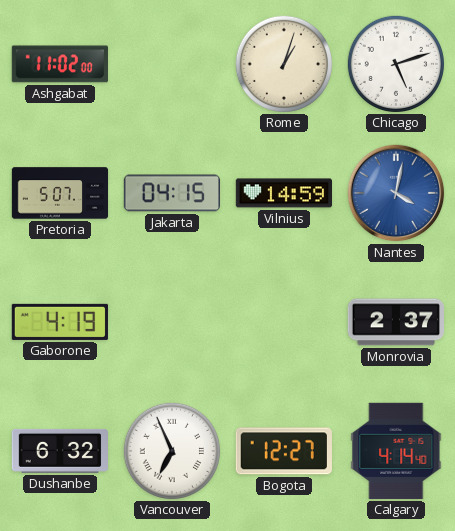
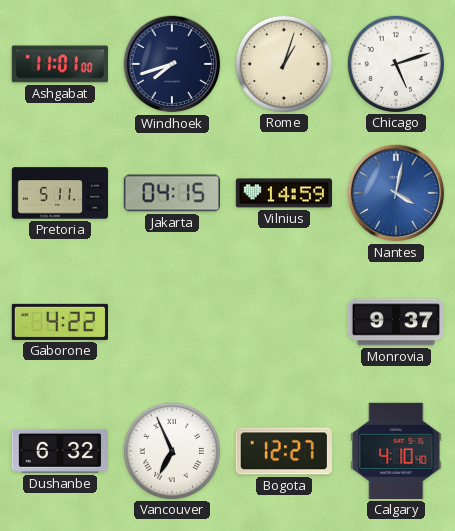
Ashgabat: 11:02 -> 11:01 (60, 64)
Windhoek: none -> 7:42 (172, 64)
Pretoria: 5:07 -> 5:11 (60, 193)
Gaborone: 4:19 -> 4:22 (59, 322)
Monrovia: 2:37 -> 9:37 (395, 322)
Calgary: 4:14 -> 4:10 (396, 451)
